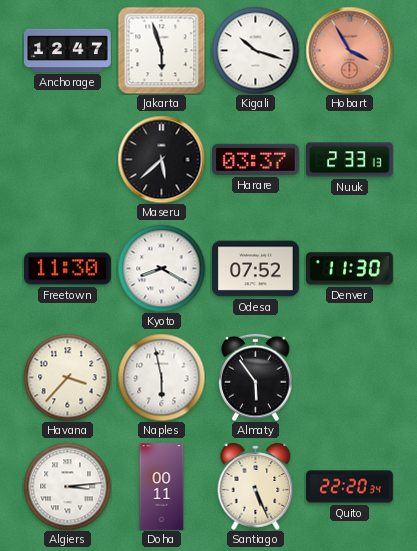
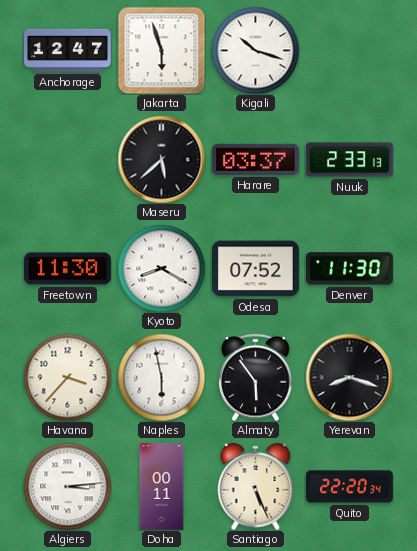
Hobart: 3:55 -> none (349, 50)
Yerevan: none -> 8:18 (349, 377)
